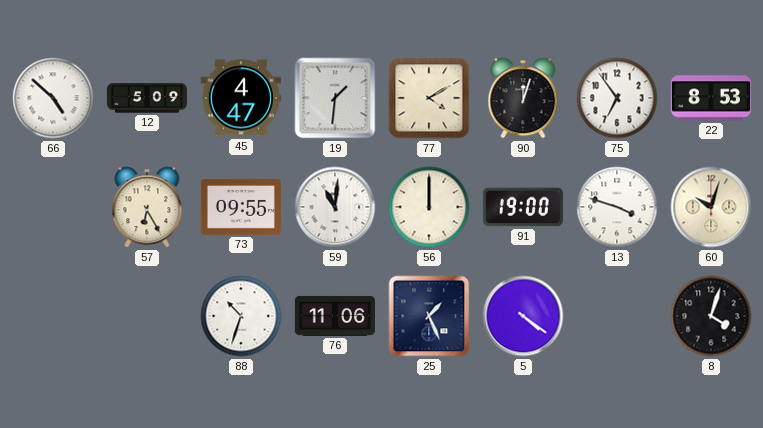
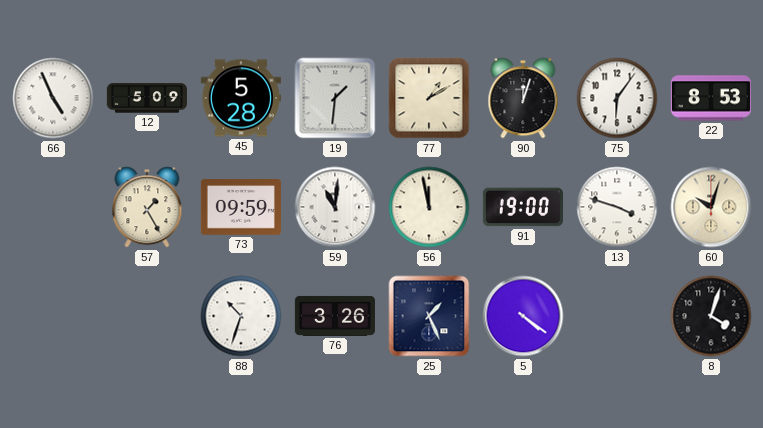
66: 4:52 -> 4:56 (53, 98)
45: 4:47 -> 5:28 (241, 98)
77: 4:10 -> 1:10 (429, 98)
75: 6:54 -> 6:06 (617, 98)
57: 6:25 -> 1:25 (147, 207)
73: 09:55 -> 09:59 (241, 207)
56: 12:00 -> 11:58 (429, 207)
76: 11:06 -> 3:26 (335, 316)
